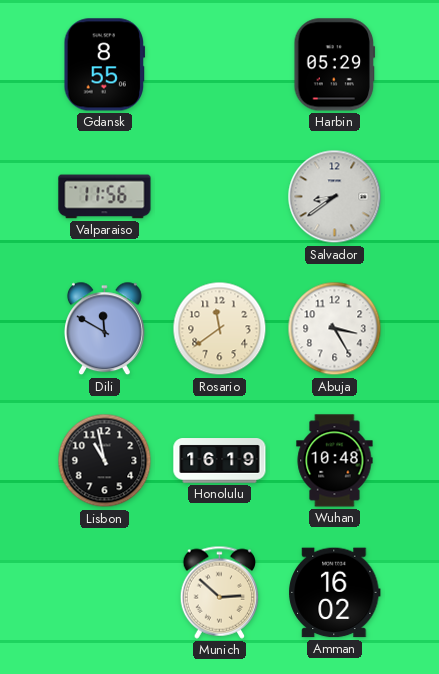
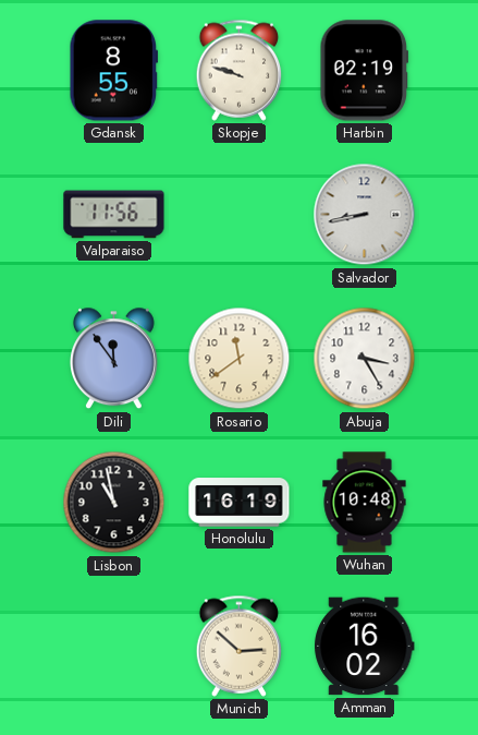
Skopje: none -> 9:48 (240, 70)
Harbin: 05:29 -> 02:19 (365, 71)
Salvador: 8:39 -> 8:43 (365, 215)
Dili: 11:50 -> 11:54 (113, 359)
